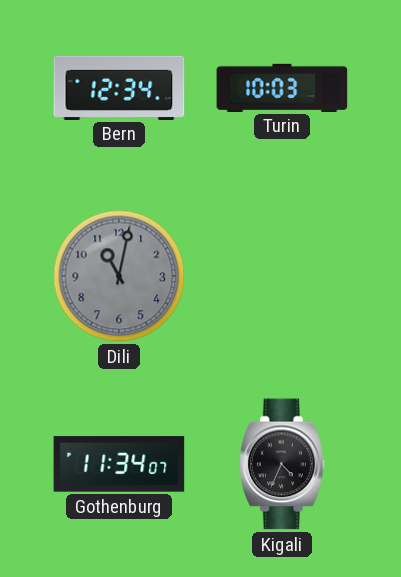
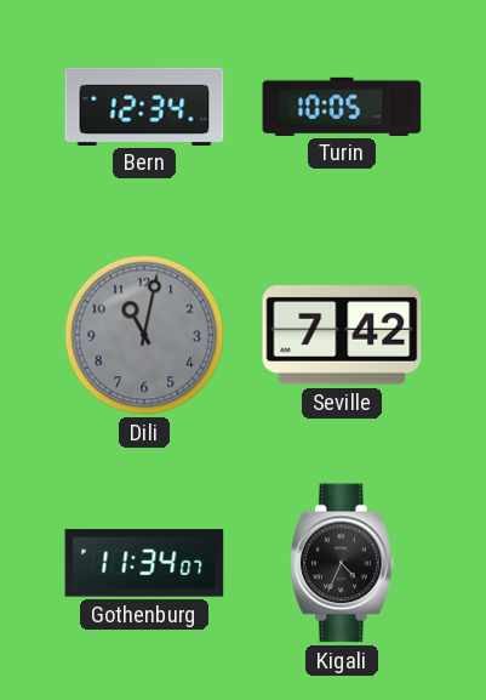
Turin: 10:03 -> 10:05 (342, 106)
Seville: none -> 7:42 (342, 335)
